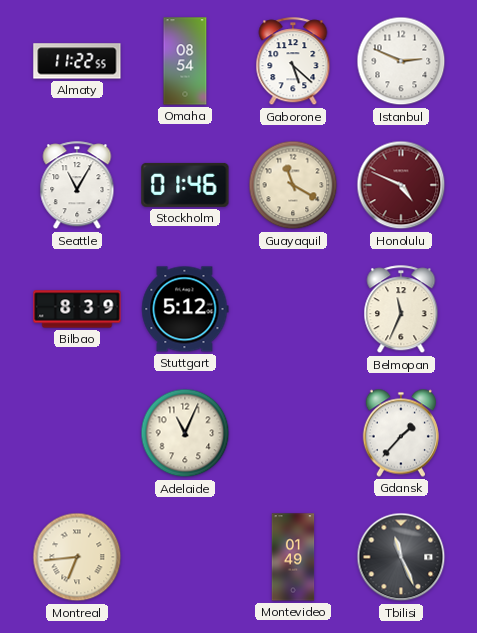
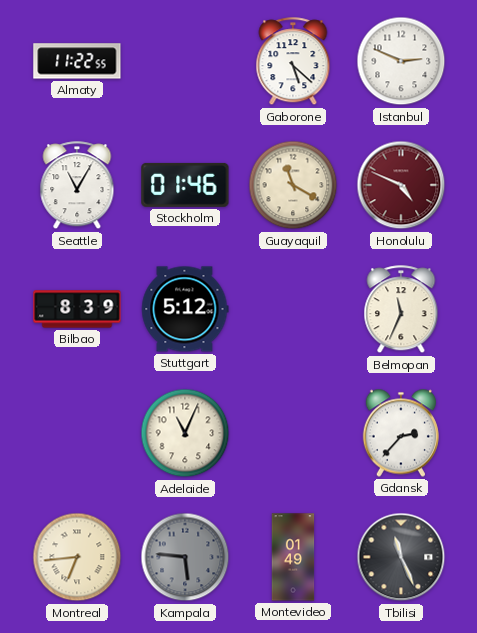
Omaha: 08:54 -> none (185, 61)
Gdansk: 1:37 -> 2:37 (400, 433)
Kampala: none -> 5:46 (185, 557)
